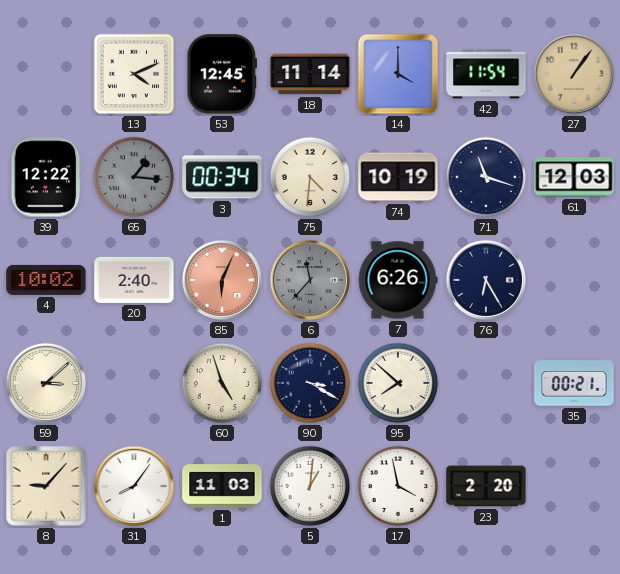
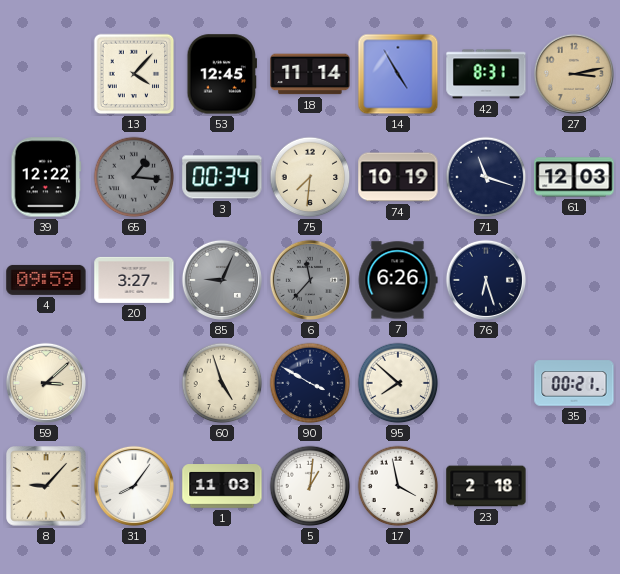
13: 4:11 -> 4:07 (134, 74)
14: 4:00 -> 4:55 (398, 74)
42: 11:54 -> 8:31 (486, 74)
27: 1:06 -> 3:13 (574, 74)
75: 4:31 -> 7:31 (310, 177)
4: 10:02 -> 09:59 (46, 280)
20: 2:40 -> 3:27 (134, 280)
85: 6:04 -> 9:04 (222, 280)
85 dial: salmon -> grey (222, 280)
76: 6:25 -> 6:27 (486, 280)
90: 3:20 -> 3:50 (310, 383)
23: 2:20 -> 2:18 (486, 486)
